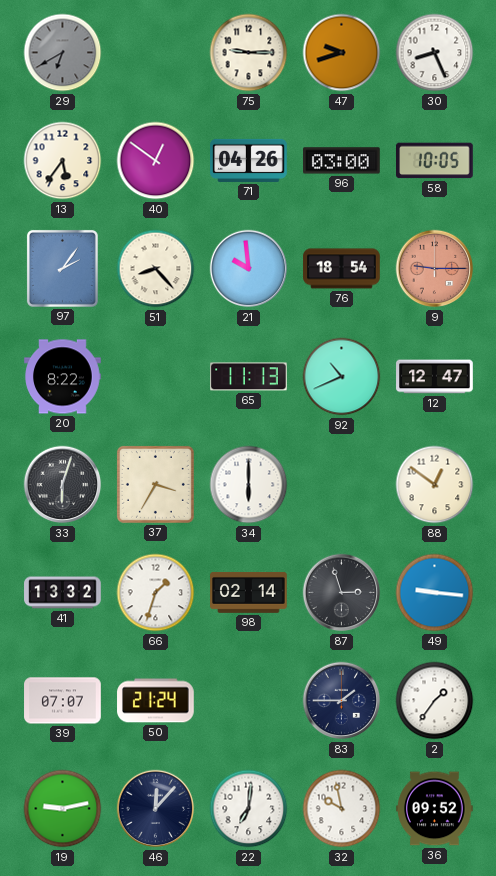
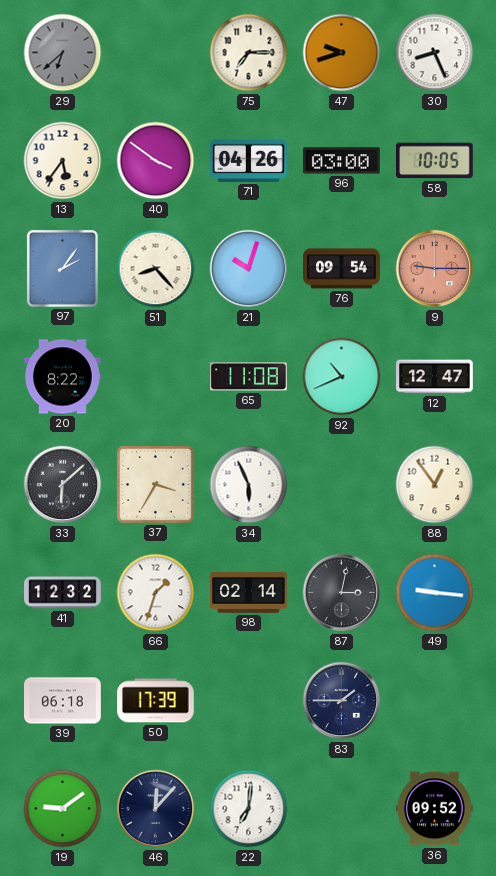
29: 6:40 -> 6:38 (63, 53)
75: 9:15 -> 7:15 (249, 53)
40: 12:51 -> 3:51 (156, 161)
21: 9:59 -> 10:03 (249, 269)
76: 18:54 -> 09:54 (342, 269)
65: 11:13 -> 11:08 (249, 377)
33: 6:03 -> 6:08 (63, 485)
34: 6:00 -> 5:56 (249, 485)
88: 12:51 -> 12:54 (435, 485)
41: 13:32 -> 12:32 (63, 593)
87: 2:57 -> 3:02 (342, 593)
39: 07:07 -> 06:18 (63, 701)
50: 21:24 -> 17:39 (156, 701)
2: 1:36 -> none (435, 701)
19: 9:13 -> 9:09 (63, 809)
32: 9:58 -> none (342, 809)
